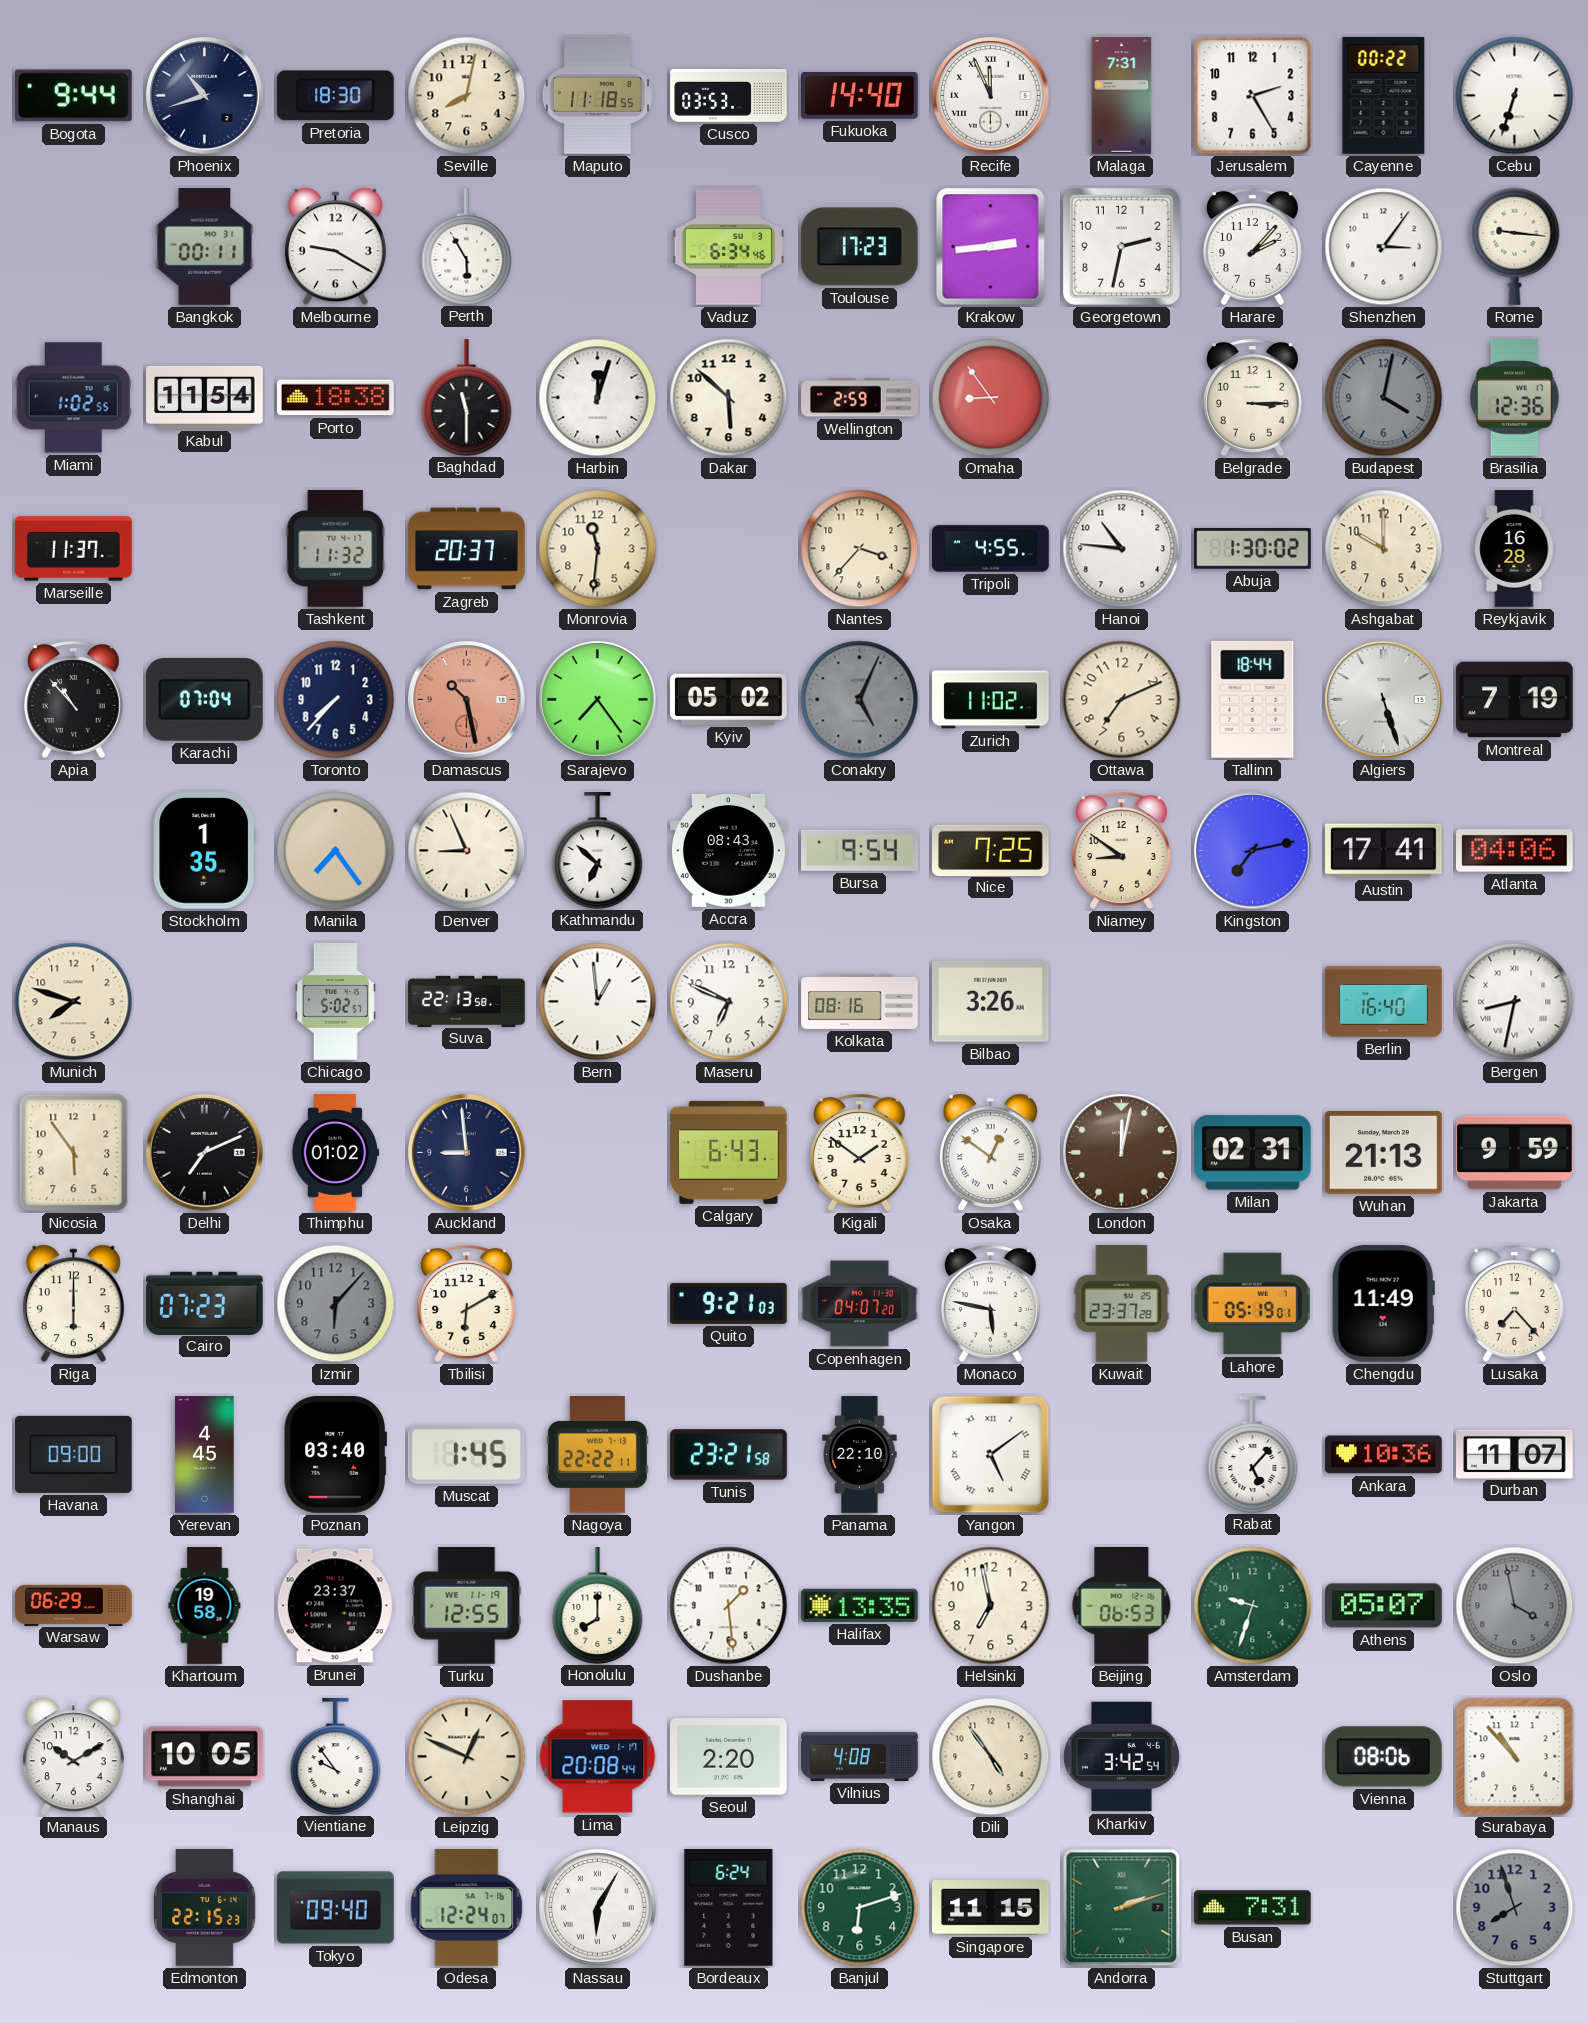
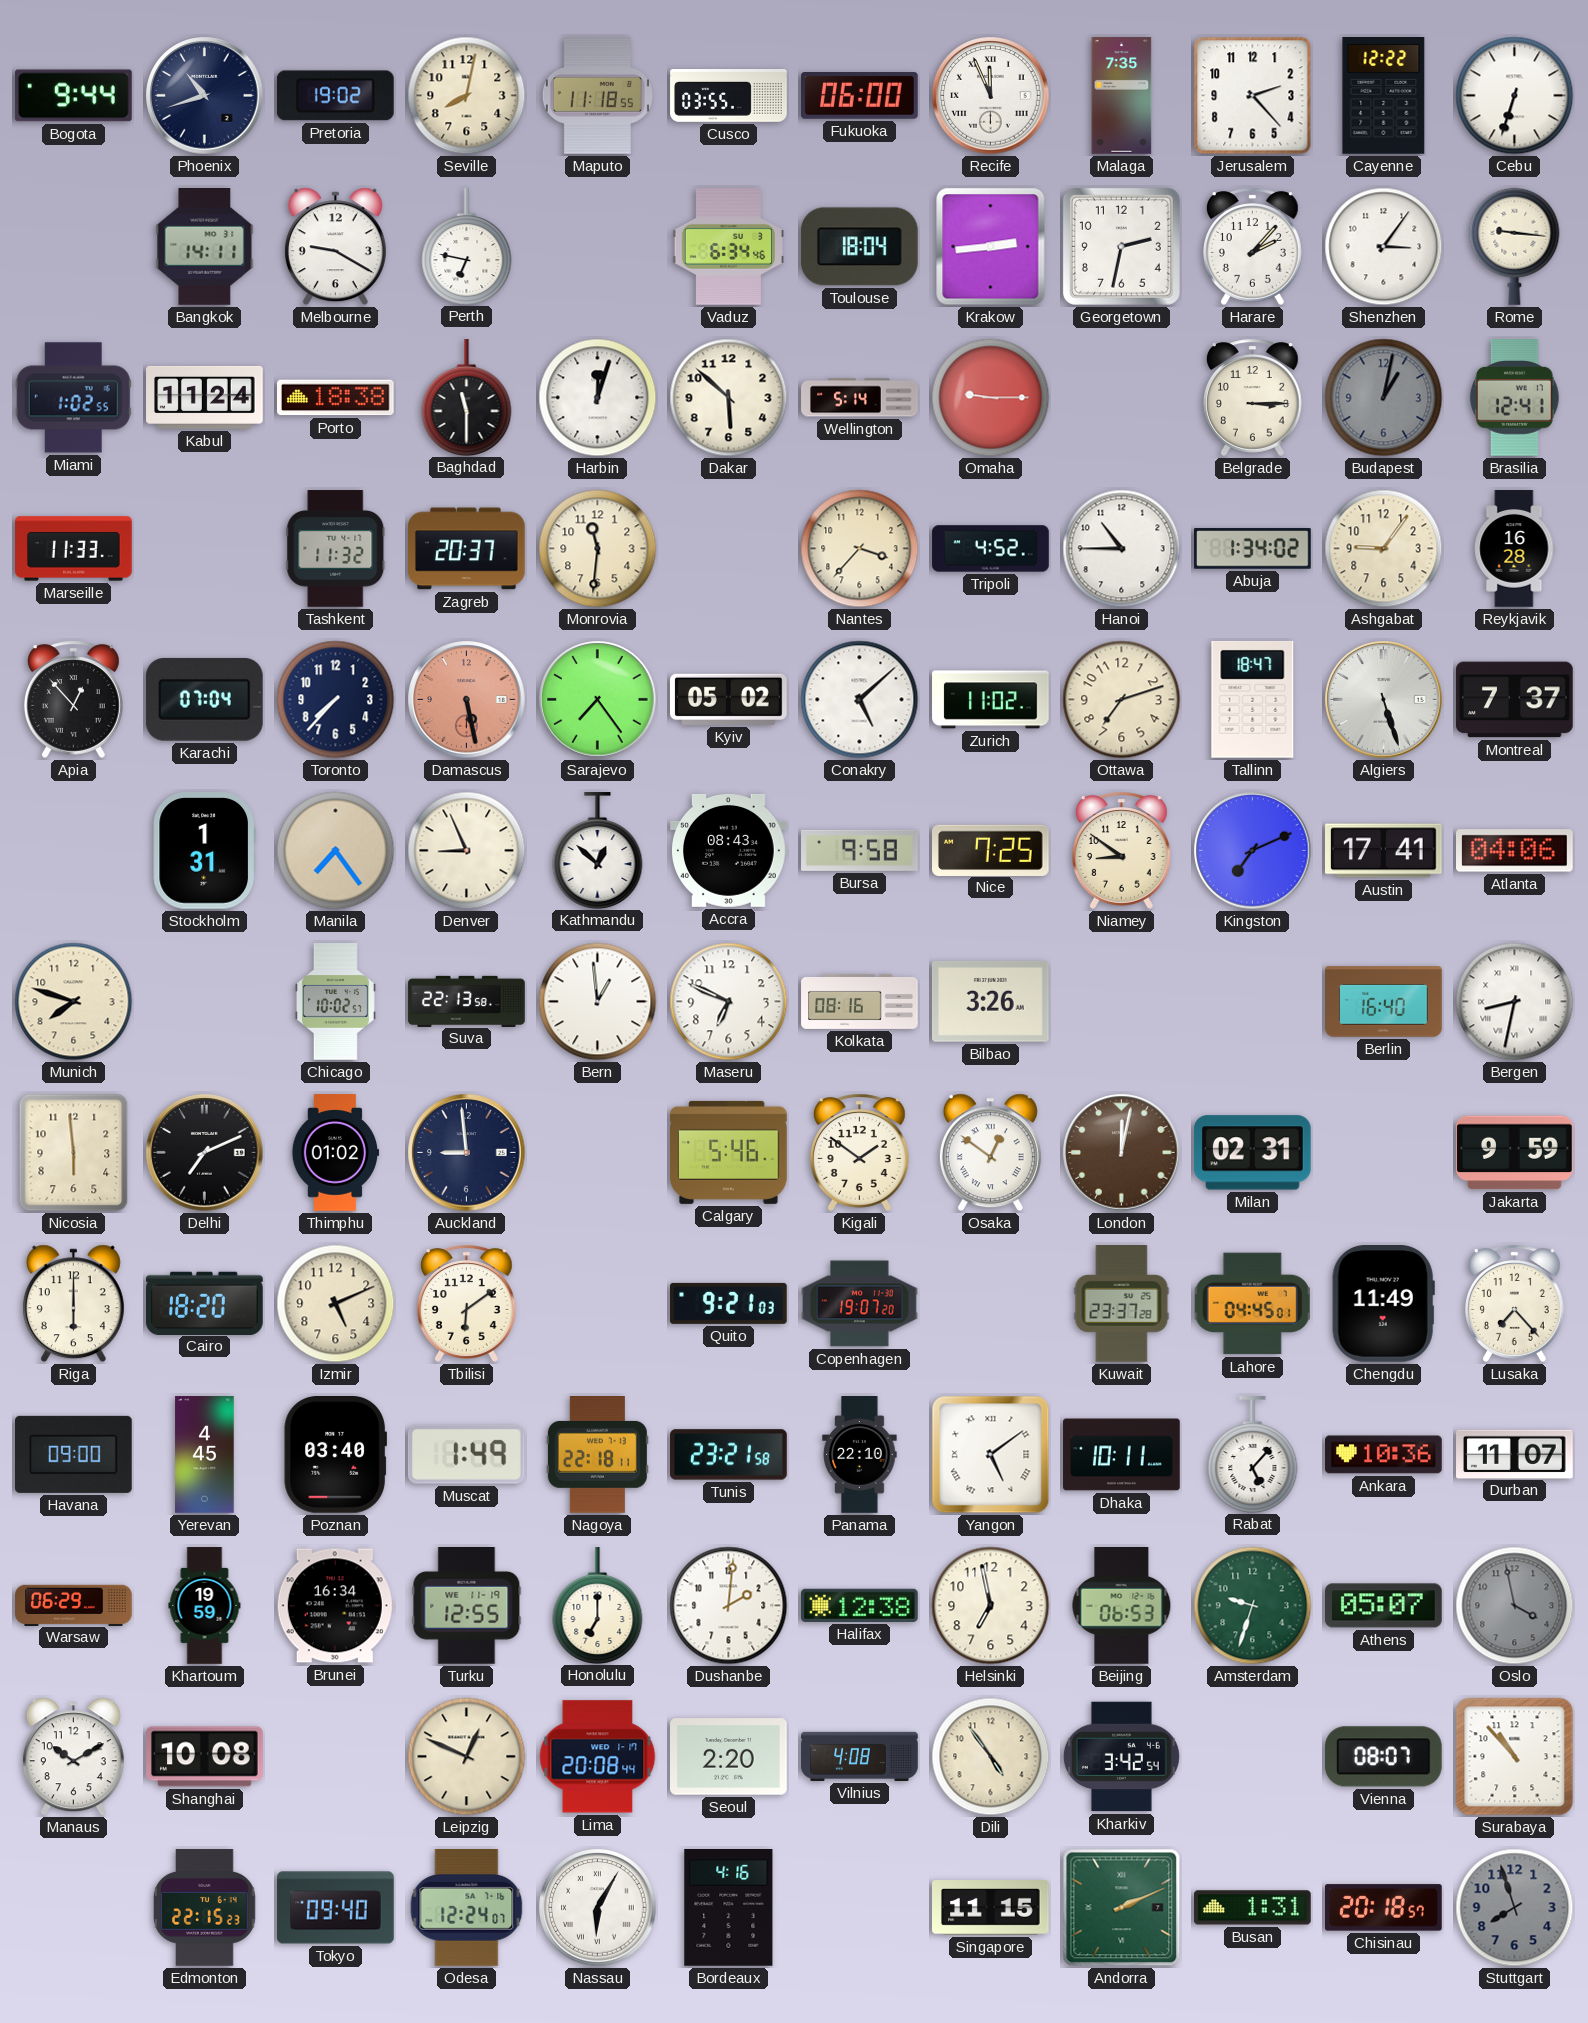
Pretoria: 18:30 -> 19:02 (335, 96)
Cusco: 03:53 -> 03:55 (729, 96)
Fukuoka: 14:40 -> 06:00 (860, 96)
Malaga: 7:31 -> 7:35 (1122, 96)
Jerusalem: 2:25 -> 2:23 (1253, 96)
Cayenne: 00:22 -> 12:22 (1384, 96)
Bangkok: 00:11 -> 14:11 (205, 247)
Perth: 5:55 -> 6:47 (467, 246)
Toulouse: 17:23 -> 18:04 (859, 247)
Kabul: 11:54 -> 11:24 (205, 397)
Wellington: 2:59 -> 5:14 (860, 398)
Omaha: 8:54 -> 9:15 (991, 398)
Budapest: 4:02 -> 1:02 (1384, 398)
Brasilia: 12:36 -> 12:41 (1514, 398)
Marseille: 11:37 -> 11:33 (74, 549)
Tripoli: 4:55 -> 4:52 (991, 549)
Hanoi: 10:46 -> 10:45 (1122, 549)
Abuja: 1:30 -> 1:34 (1253, 549)
Ashgabat: 10:00 -> 9:06 (1384, 549)
Apia: 10:53 -> 12:53 (73, 699)
Damascus: 10:28 -> 5:28 (467, 700)
Conakry: 5:04 -> 5:08 (860, 700)
Conakry dial: grey -> white (860, 700)
Ottawa: 7:11 -> 7:12 (1122, 700)
Tallinn: 18:44 -> 18:47 (1253, 699)
Montreal: 7:19 -> 7:37 (1515, 700)
Stockholm: 1:35 -> 1:31 (204, 851)
Kathmandu: 6:52 -> 12:52 (598, 850)
Bursa: 9:54 -> 9:58 (860, 850)
Kingston: 7:13 -> 7:11 (1253, 851)
Chicago: 5:02 -> 10:02 (335, 1002)
Nicosia: 5:54 -> 5:59 (74, 1153)
Calgary: 6:43 -> 5:46 (729, 1152)
Wuhan: 21:13 -> none (1384, 1153)
Cairo: 07:23 -> 18:20 (205, 1303)
Izmir: 6:07 -> 5:11 (336, 1304)
Izmir dial: grey -> cream (336, 1304)
Tbilisi: 6:10 -> 6:09 (466, 1303)
Copenhagen: 04:07 -> 19:07 (860, 1304)
Monaco: 5:47 -> none (990, 1303)
Lahore: 05:19 -> 04:45 (1252, 1304)
Muscat: 1:45 -> 1:49 (466, 1454)
Nagoya: 22:22 -> 22:18 (597, 1455)
Dhaka: none -> 10:11 (1122, 1455)
Khartoum: 19:58 -> 19:59 (205, 1606)
Brunei: 23:37 -> 16:34 (335, 1606)
Honolulu: 8:00 -> 7:00 (598, 1605)
Dushanbe: 1:29 -> 2:01 (729, 1606)
Halifax: 13:35 -> 12:38 (860, 1605)
Shanghai: 10:05 -> 10:08 (205, 1757)
Vientiane: 9:54 -> none (336, 1756)
Vienna: 08:06 -> 08:07 (1383, 1757)
Bordeaux: 6:24 -> 4:16 (729, 1908)
Banjul: 6:12 -> none (860, 1908)
Andorra: 2:12 -> 2:11 (1122, 1908)
Busan: 7:31 -> 1:31 (1253, 1908)
Chisinau: none -> 20:18 (1384, 1908)
